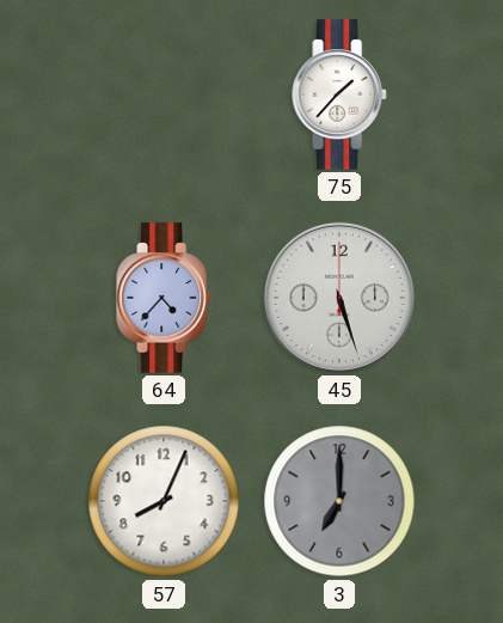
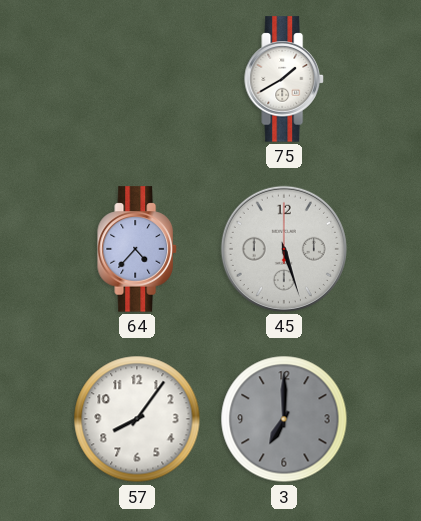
75: 1:37 -> 1:40 (284, 79)
57: 8:04 -> 8:06 (137, 419)
